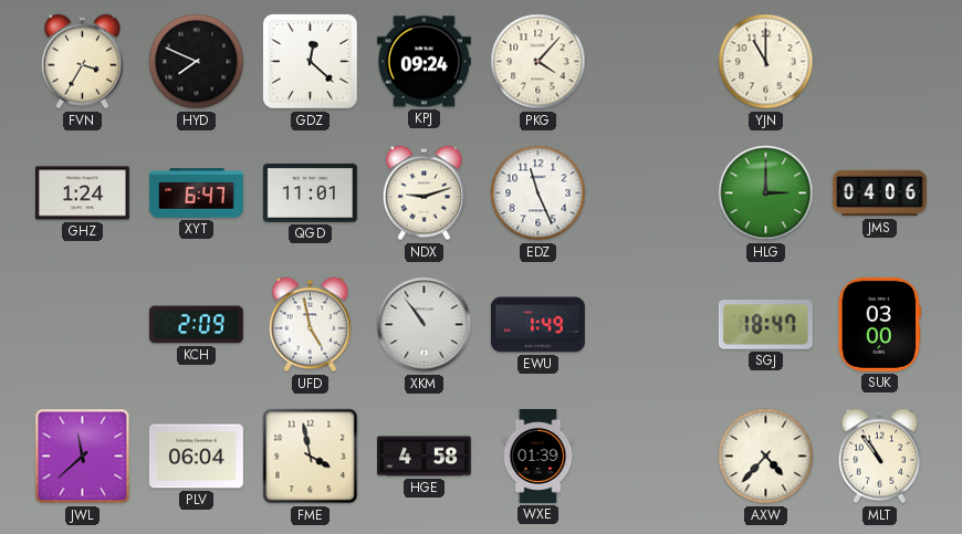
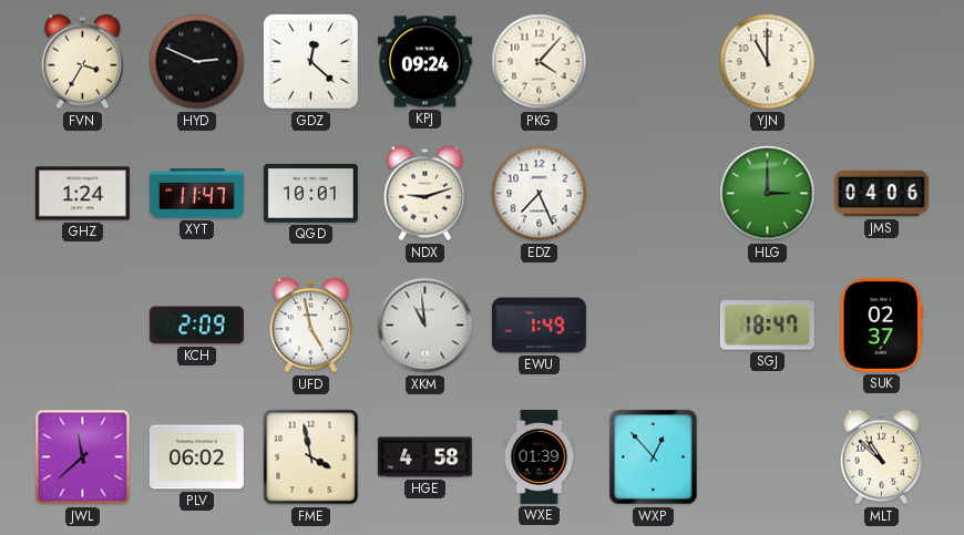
HYD: 7:49 -> 2:49 (197, 62)
XYT: 6:47 -> 11:47 (196, 194)
QGD: 11:01 -> 10:01 (310, 193)
EDZ: 11:26 -> 7:26 (540, 194)
XKM: 10:54 -> 10:59 (425, 326)
SUK: 03:00 -> 02:37 (881, 325)
PLV: 06:04 -> 06:02 (196, 457)
WXP: none -> 12:53 (654, 457)
AXW: 4:37 -> none (766, 457)
MLT: 10:54 -> 10:52 (881, 457)
